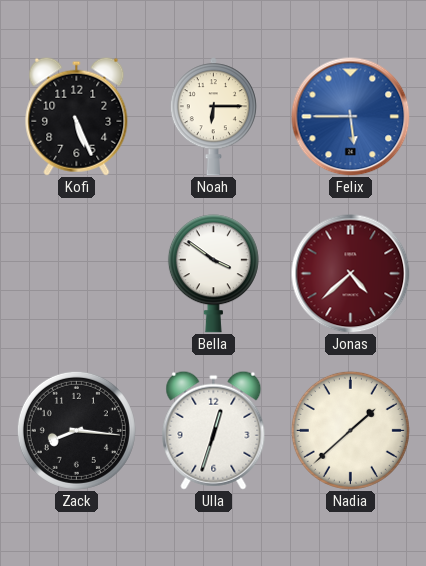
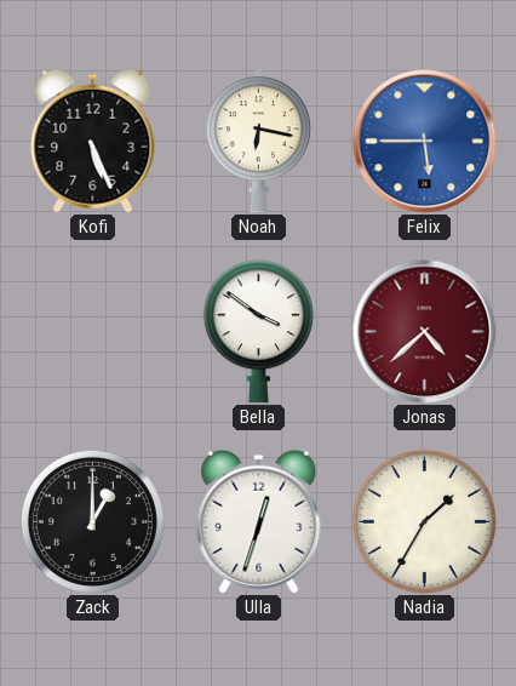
Noah: 6:15 -> 6:17 (258, 142)
Zack: 8:16 -> 1:00 (92, 521)
Nadia: 1:38 -> 1:35 (424, 521)
